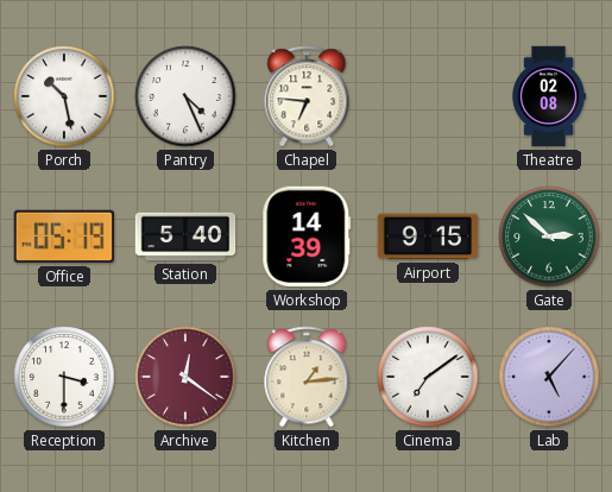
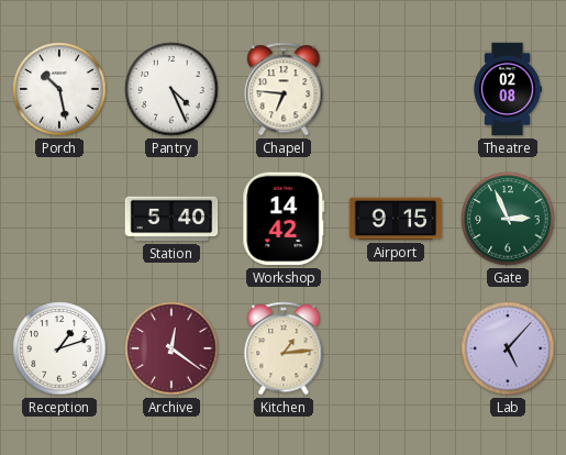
Office: 05:19 -> none (64, 236)
Workshop: 14:39 -> 14:42 (284, 219)
Gate: 2:52 -> 2:56 (508, 219)
Reception: 3:30 -> 1:12 (59, 348)
Cinema: 7:09 -> none (428, 377)
